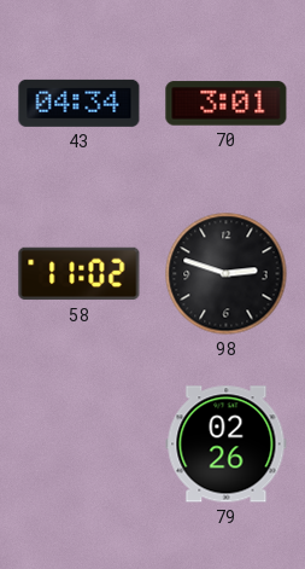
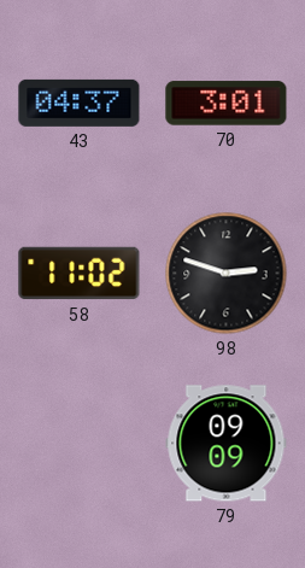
43: 04:34 -> 04:37 (80, 103)
79: 02:26 -> 09:09 (227, 444)
